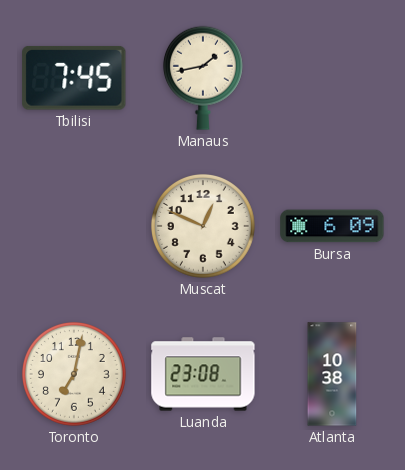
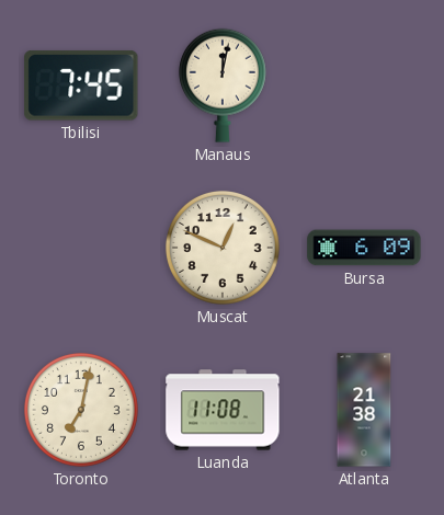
Manaus: 1:43 -> 12:02 (223, 85)
Luanda: 23:08 -> 11:08 (223, 410)
Atlanta: 10:38 -> 21:38 (364, 410)
